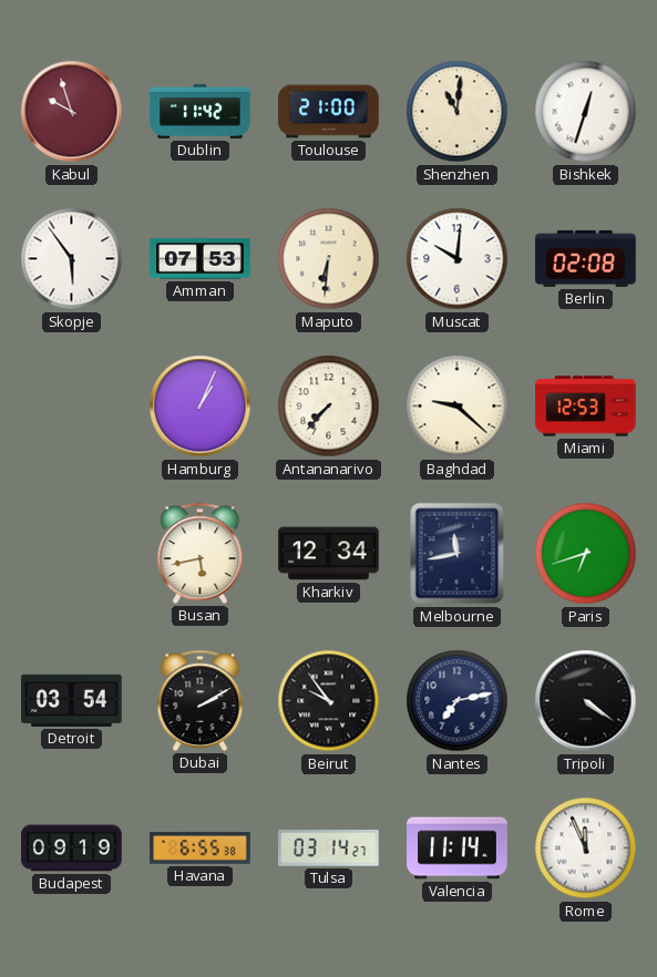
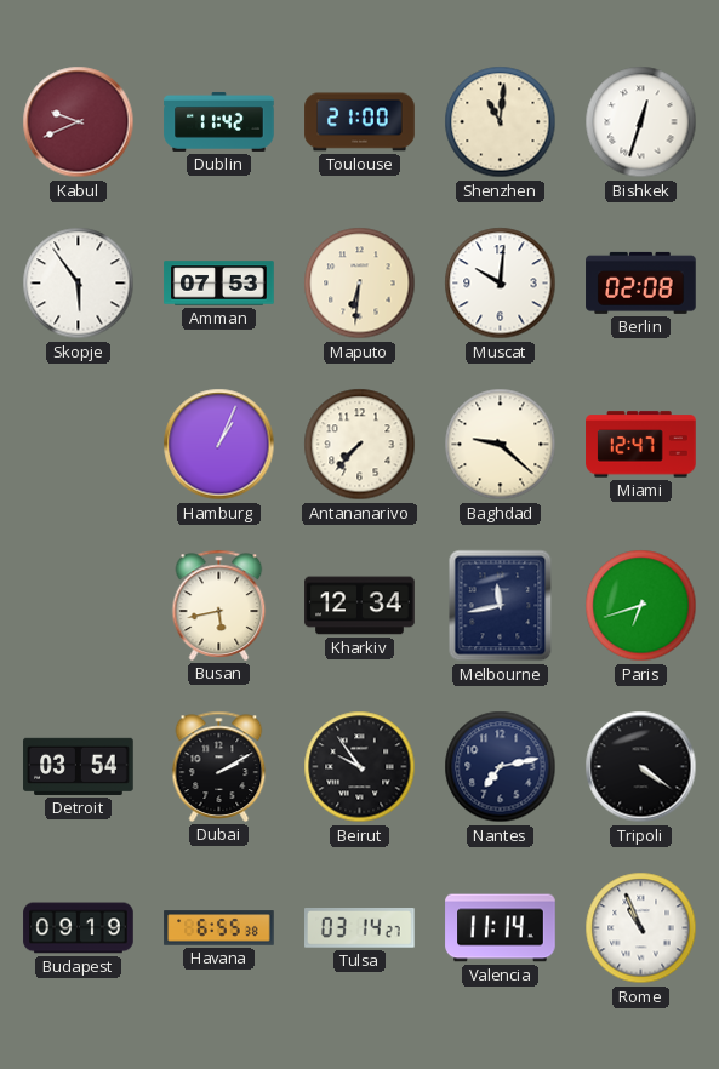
Kabul: 9:57 -> 9:41 (79, 122)
Miami: 12:53 -> 12:47 (641, 445)
Rome: 11:56 -> 10:56 (641, 928)
